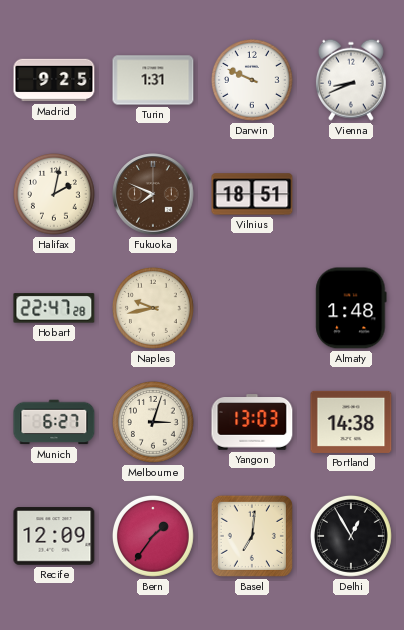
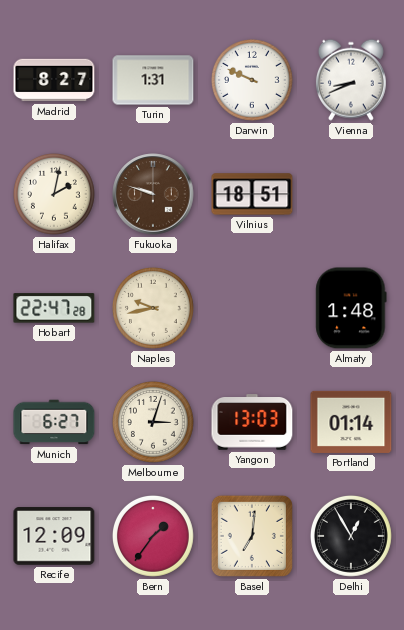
Madrid: 9:25 -> 8:27 (54, 80)
Fukuoka: 7:49 -> 9:48 (153, 194)
Portland: 14:38 -> 01:14 (351, 422)
